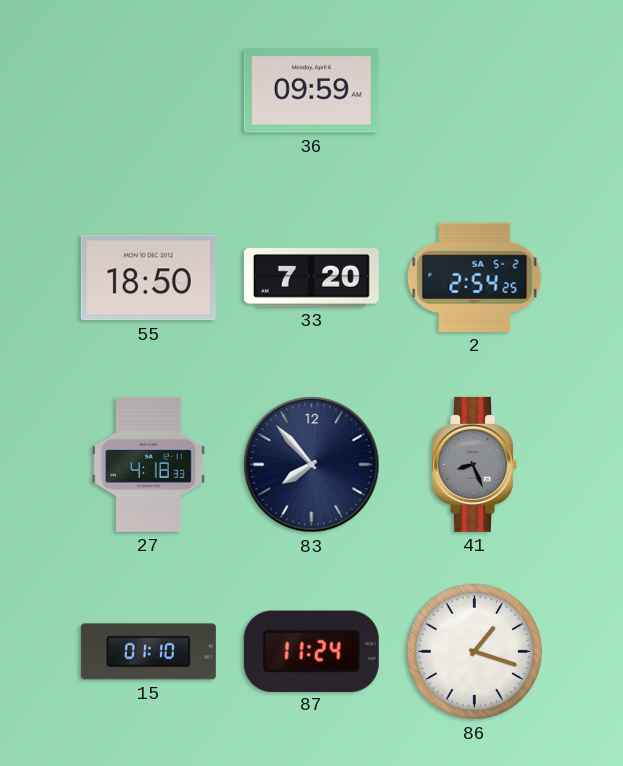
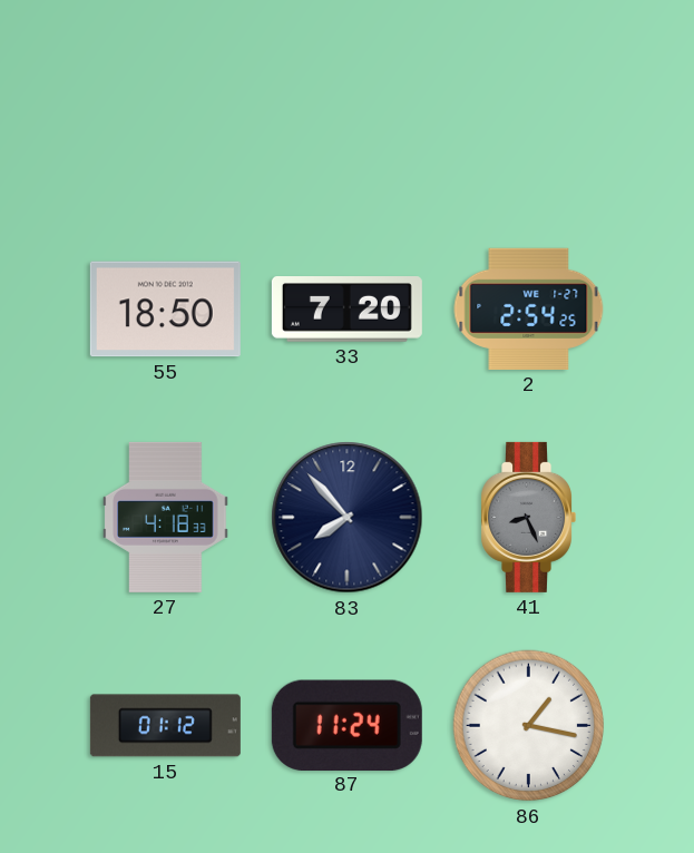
36: 09:59 -> none (311, 91)
2 date: SA 5-2 -> WE 1-27 (529, 308)
15: 01:10 -> 01:12 (165, 726)
86: 1:18 -> 1:17 (529, 726)
